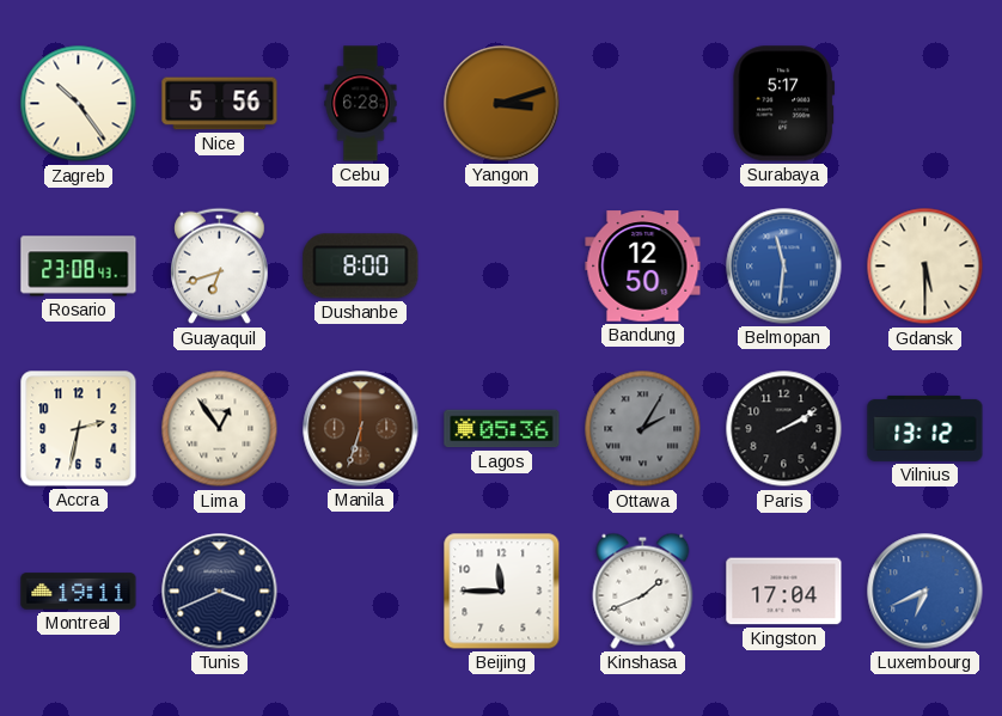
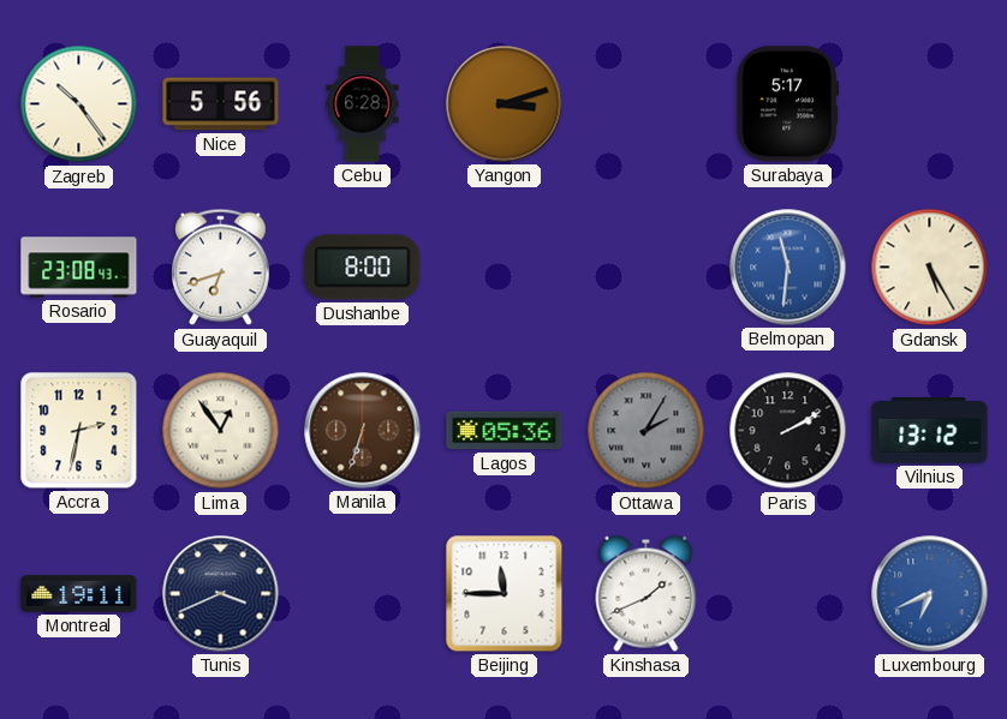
Bandung: 12:50 -> none (643, 267)
Gdansk: 5:30 -> 5:25 (930, 268)
Kingston: 17:04 -> none (784, 592)
